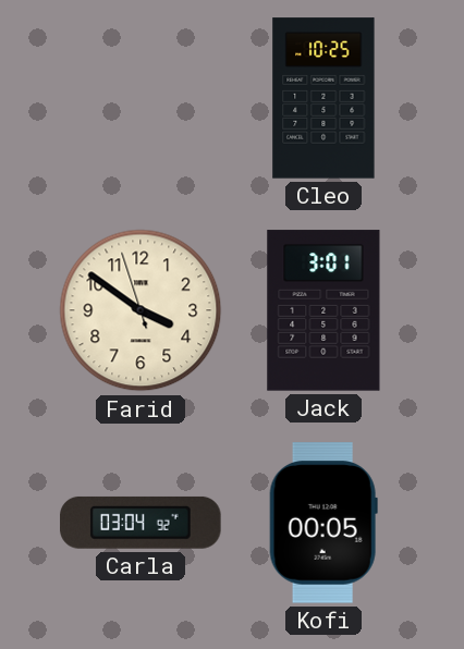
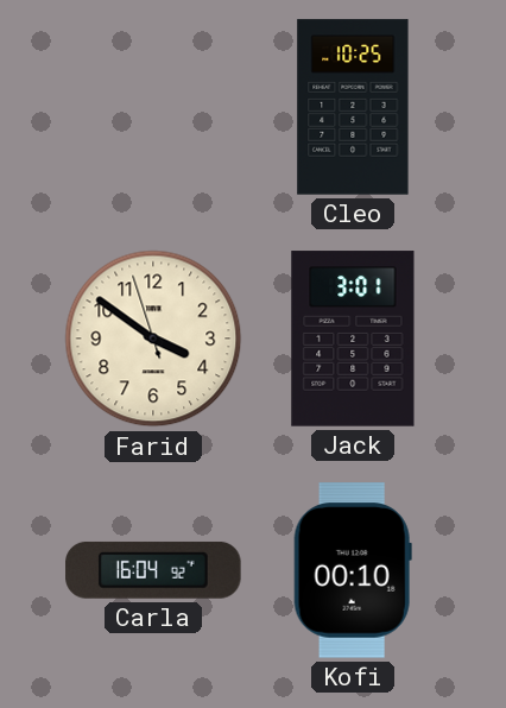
Carla: 03:04 -> 16:04 (153, 570)
Kofi: 00:05 -> 00:10 (353, 570)
